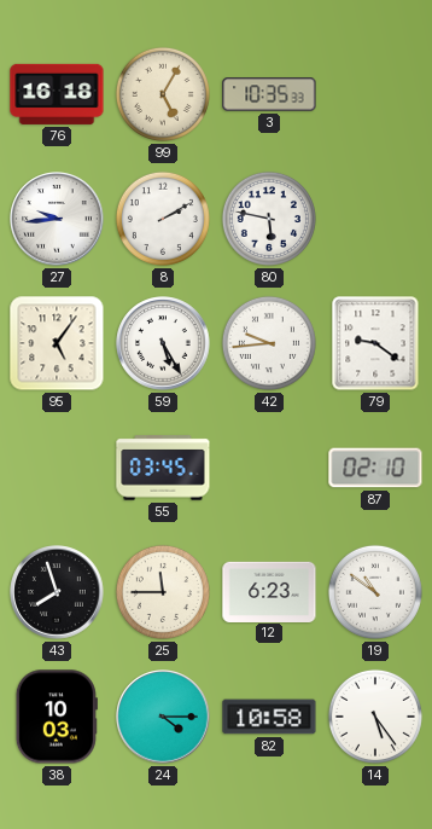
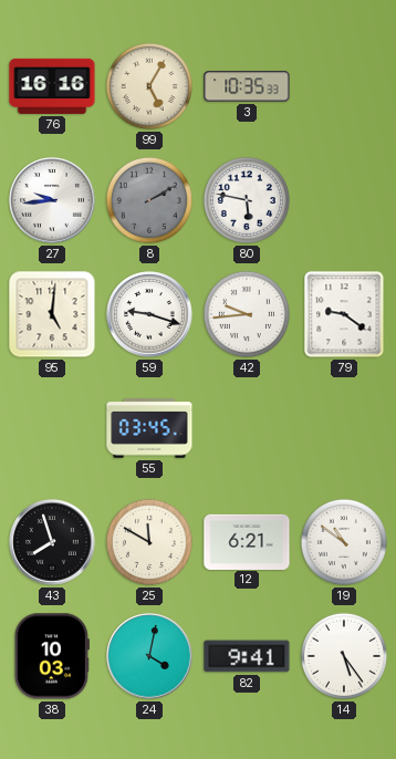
76: 16:18 -> 16:16 (52, 86)
8 dial: white -> grey (149, 200)
95: 5:06 -> 5:01 (52, 314)
59: 5:25 -> 9:18 (149, 314)
87: 02:10 -> none (375, 468)
25: 11:45 -> 11:50 (149, 542)
12: 6:23 -> 6:21 (247, 541)
24: 4:15 -> 4:02 (149, 656)
82: 10:58 -> 9:41 (247, 656)
